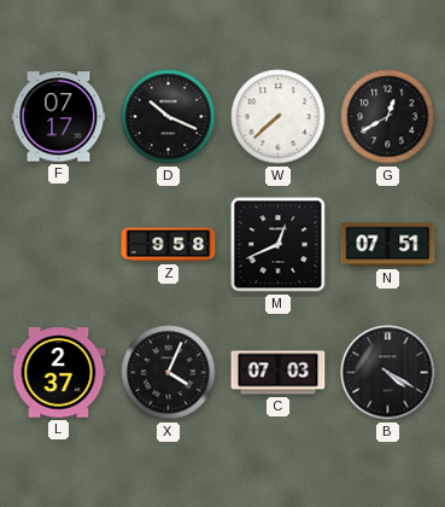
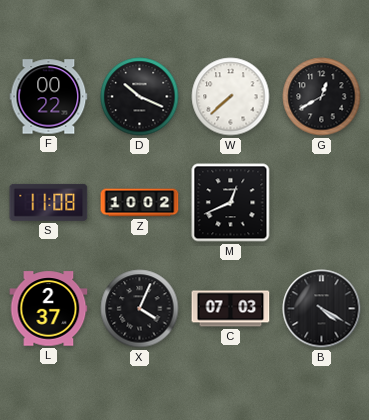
F: 07:17 -> 00:22 (49, 97)
S: none -> 11:08 (49, 202)
Z: 9:58 -> 10:02 (140, 203)
N: 07:51 -> none (388, 245)
